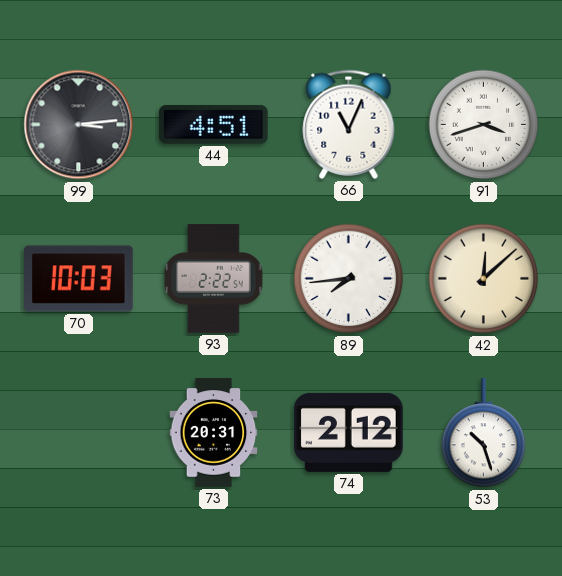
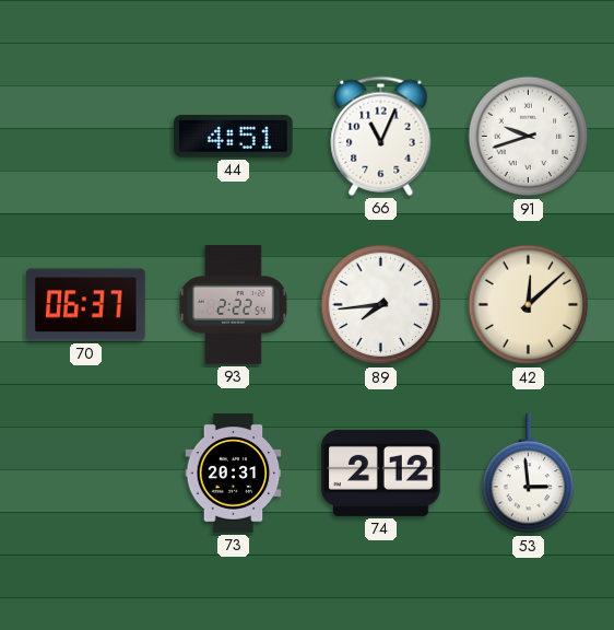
99: 3:14 -> none (79, 125)
91: 3:42 -> 9:42 (529, 137)
70: 10:03 -> 06:37 (86, 305)
53: 10:27 -> 2:59 (529, 474)
